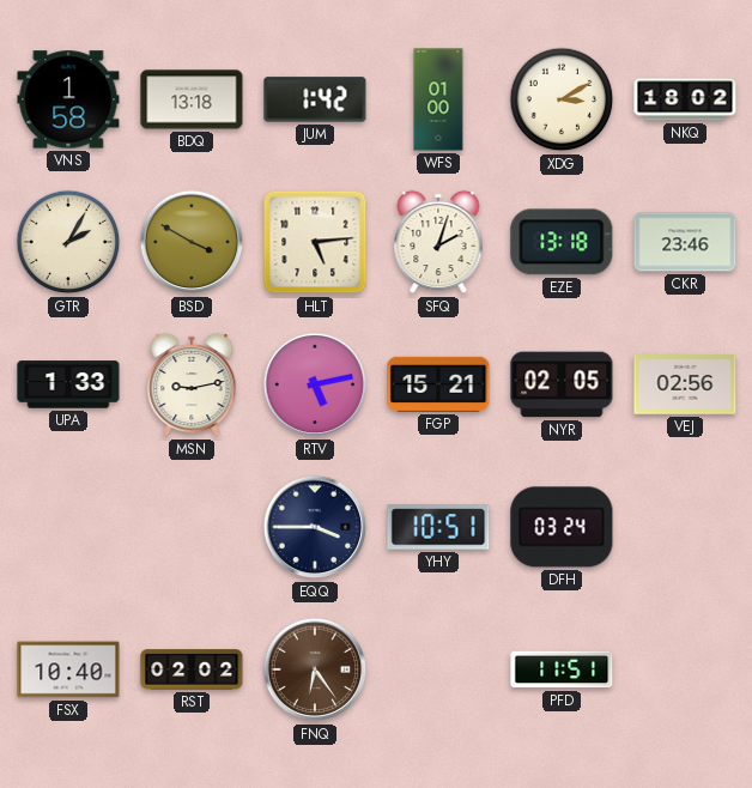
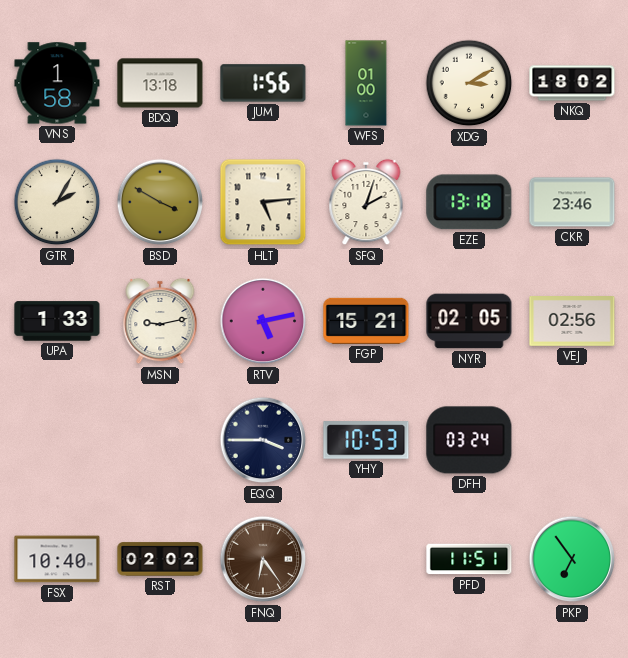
JUM: 1:42 -> 1:56 (263, 83)
YHY: 10:51 -> 10:53 (366, 440)
PKP: none -> 6:54 (572, 559)
